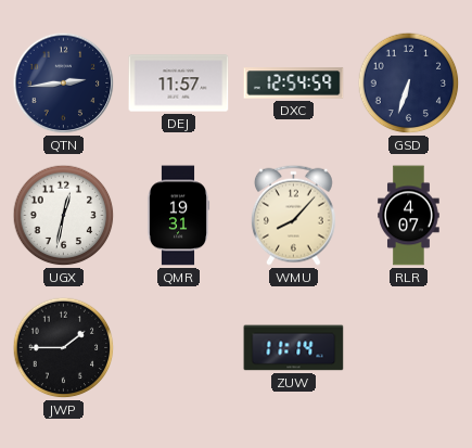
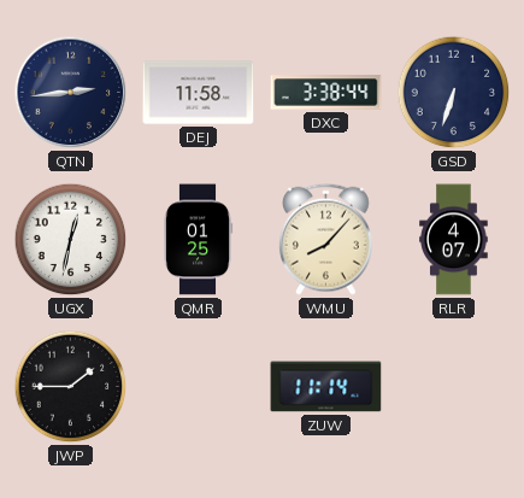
DEJ: 11:57 -> 11:58 (199, 93)
DXC: 12:54 -> 3:38 (326, 93)
QMR: 19:31 -> 01:25 (198, 240)
